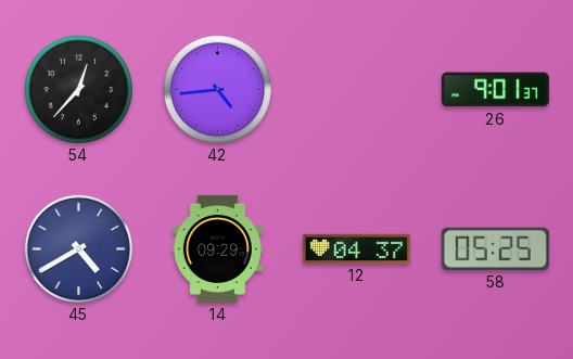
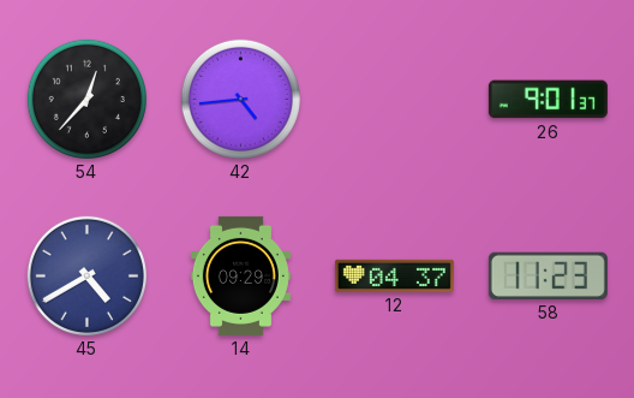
58: 05:25 -> 11:23 (548, 275)
